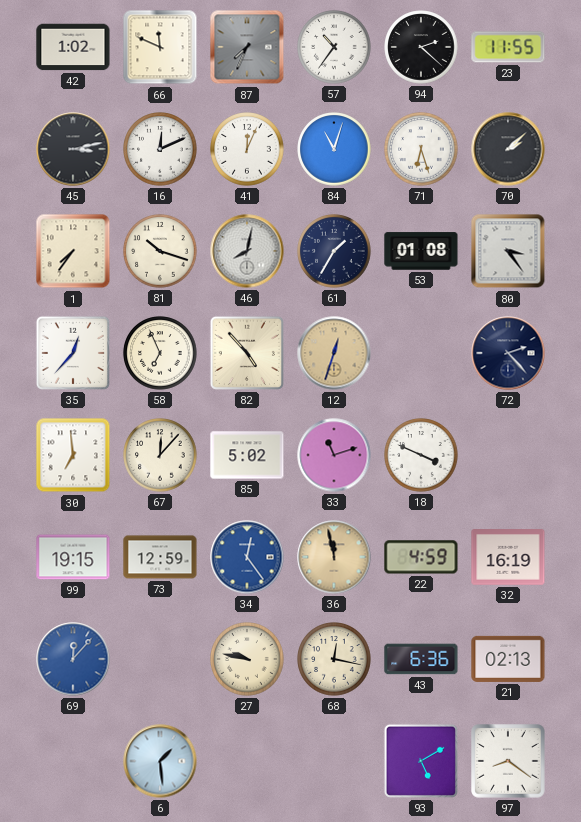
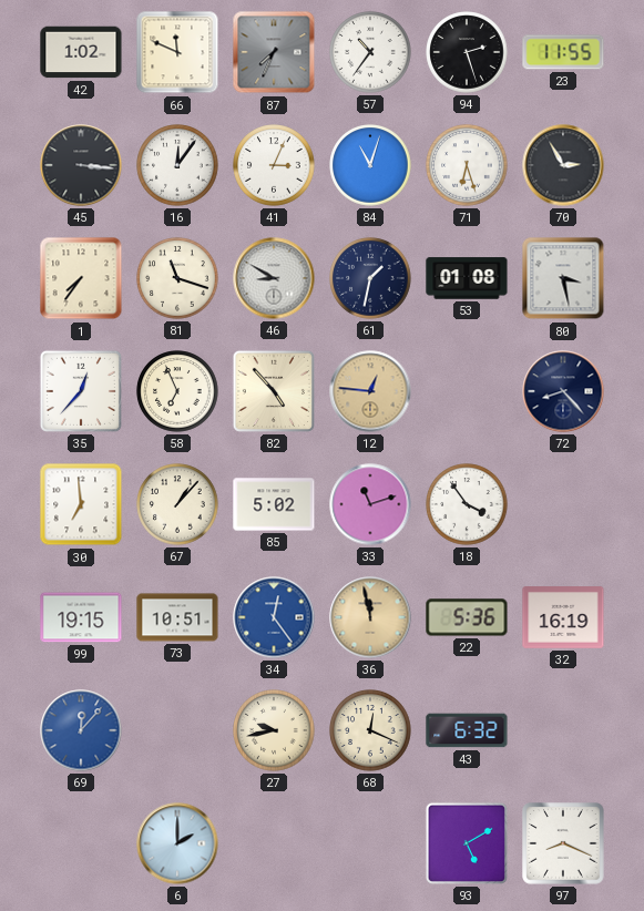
94: 2:22 -> 2:27 (467, 52)
45: 3:13 -> 3:16 (81, 165)
16: 12:11 -> 12:06 (177, 165)
41: 12:04 -> 3:04 (274, 165)
70: 2:08 -> 2:55 (563, 165)
81: 10:18 -> 11:18 (177, 278)
46: 8:02 -> 8:50 (274, 278)
61: 1:35 -> 1:32 (370, 278)
80: 3:24 -> 3:28 (563, 278)
12: 12:33 -> 12:46 (370, 391)
72: 2:23 -> 8:23 (563, 391)
67: 12:07 -> 1:07 (177, 504)
18: 3:49 -> 3:54 (467, 504)
73: 12:59 -> 10:51 (177, 617)
22: 4:59 -> 5:36 (467, 617)
27: 9:47 -> 9:43 (274, 730)
68: 12:17 -> 12:19 (370, 730)
43: 6:36 -> 6:32 (467, 730)
21: 02:13 -> none (508, 659)
6: 1:29 -> 2:00 (177, 843)
97: 8:21 -> 8:19 (563, 843)
